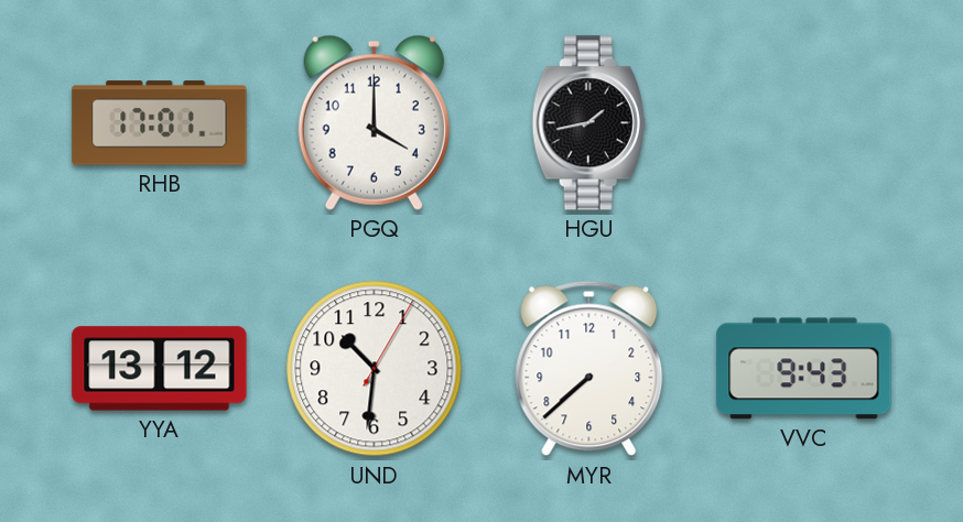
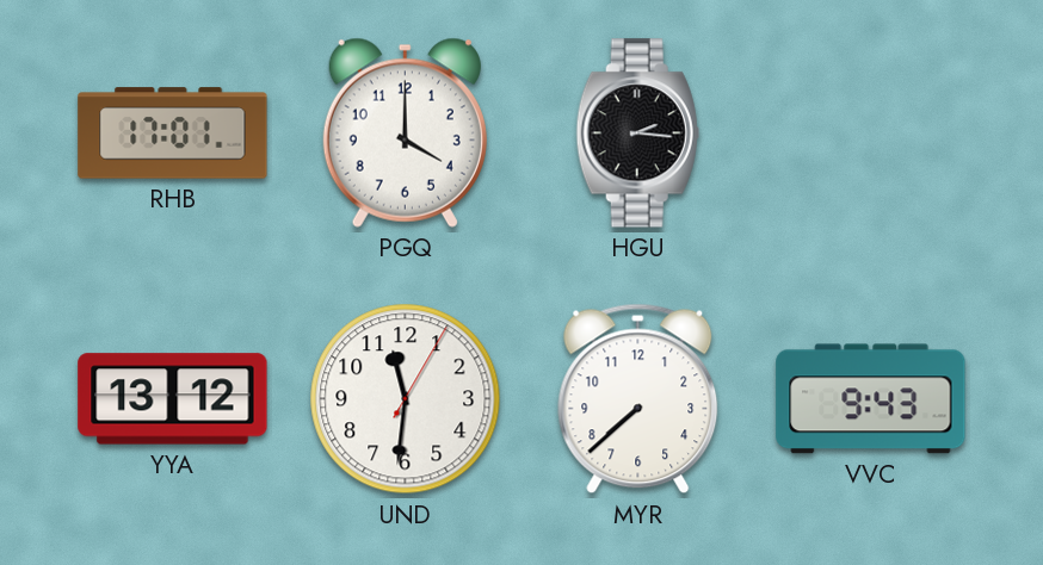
HGU: 1:43 -> 2:16 (637, 134)
UND: 10:31 -> 11:31 (406, 399)
